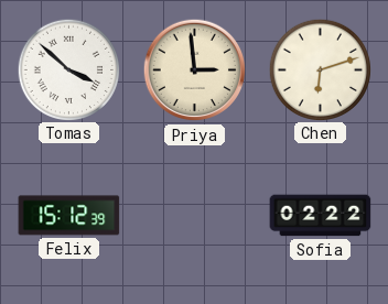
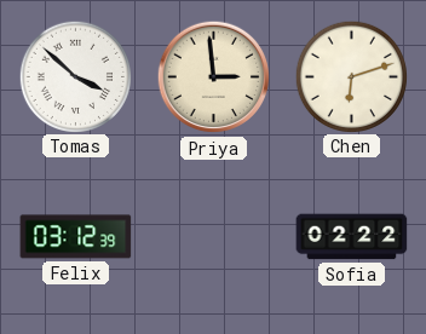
Felix: 15:12 -> 03:12 (76, 237)
